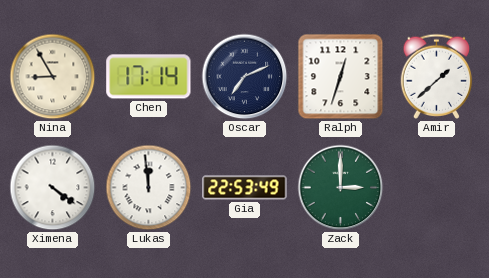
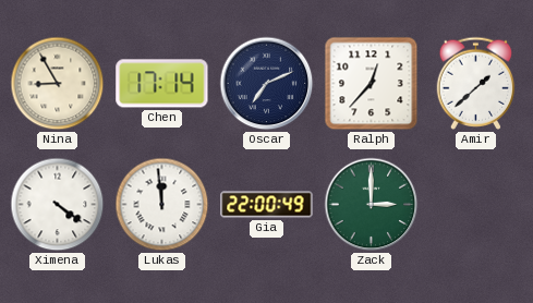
Ralph: 12:33 -> 12:37 (372, 84)
Gia: 22:53 -> 22:00 (267, 205)
